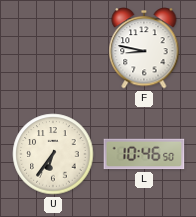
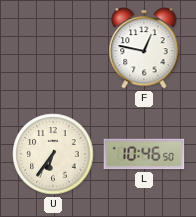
F: 8:47 -> 12:47 (144, 48)
